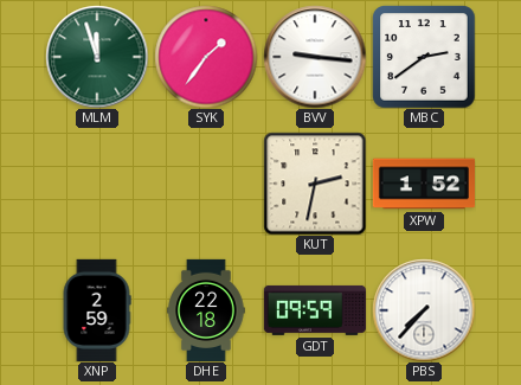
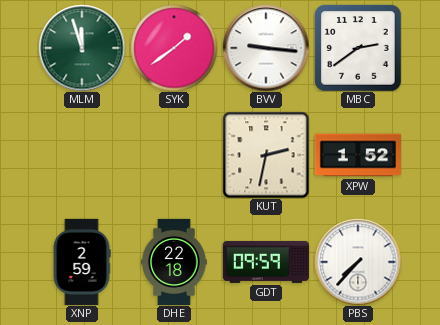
SYK: 1:36 -> 1:39 (174, 48)
